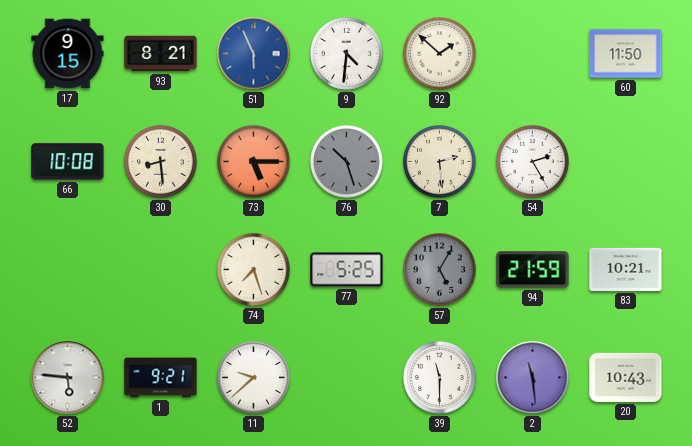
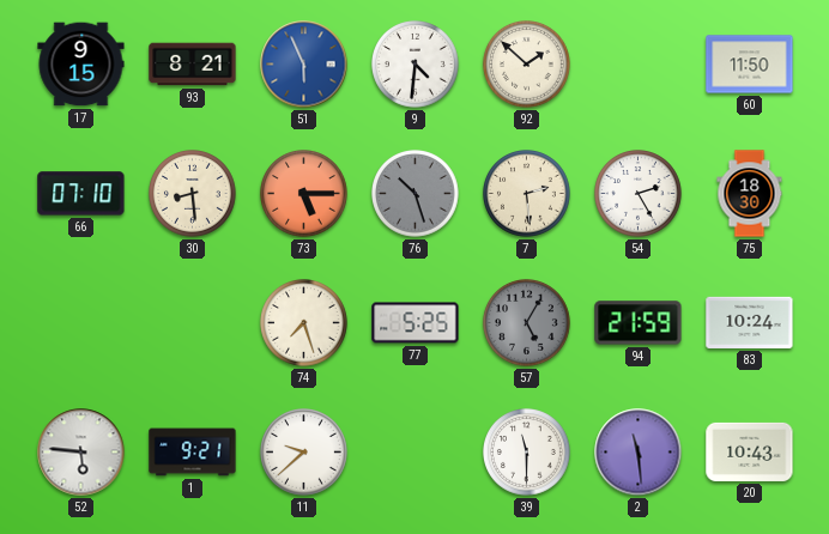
66: 10:08 -> 07:10 (81, 194)
75: none -> 18:30 (750, 194)
83: 10:21 -> 10:24 (750, 322)
